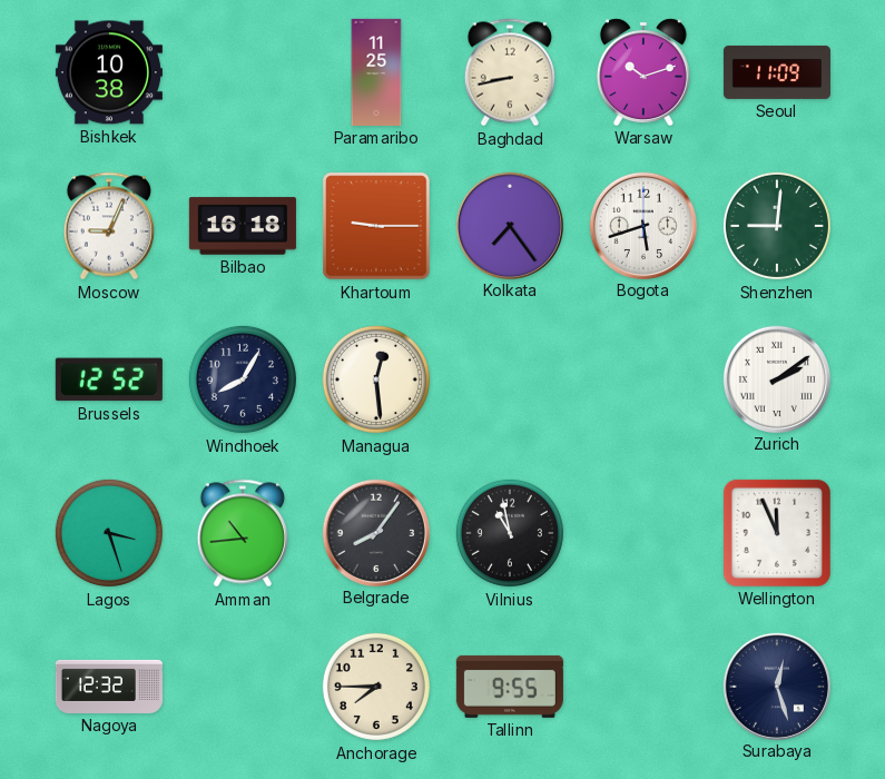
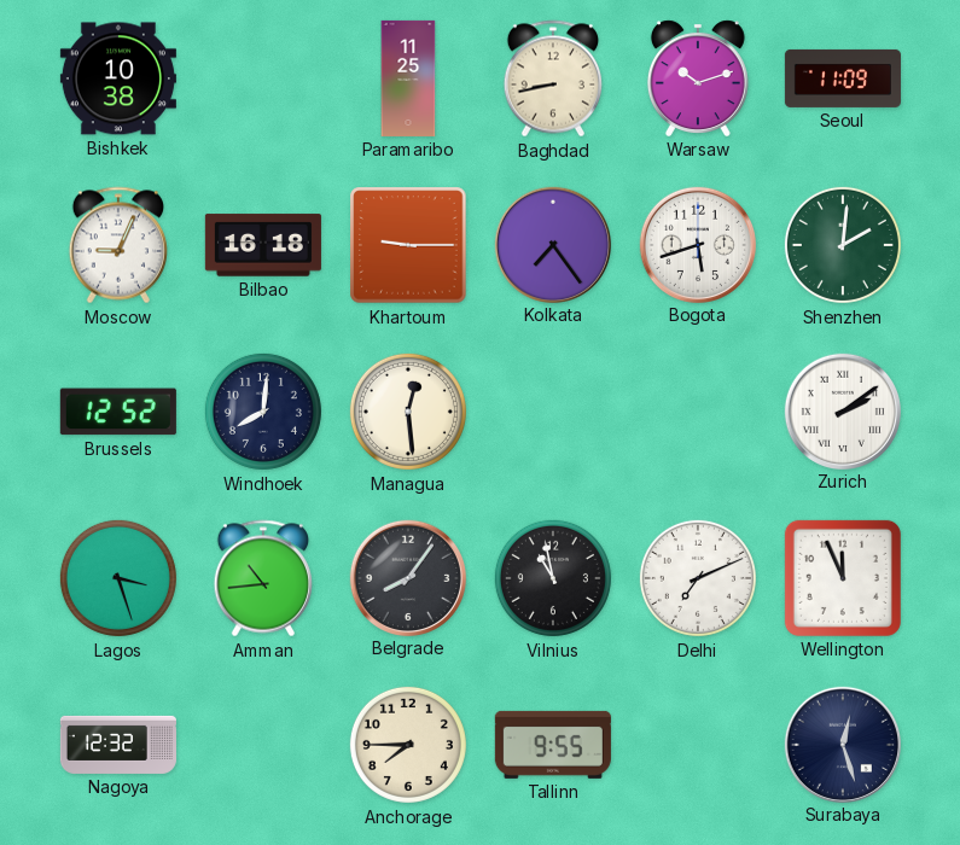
Shenzhen: 9:01 -> 2:01 (843, 245)
Windhoek: 8:05 -> 8:01 (263, 412)
Delhi: none -> 7:11 (698, 578)
